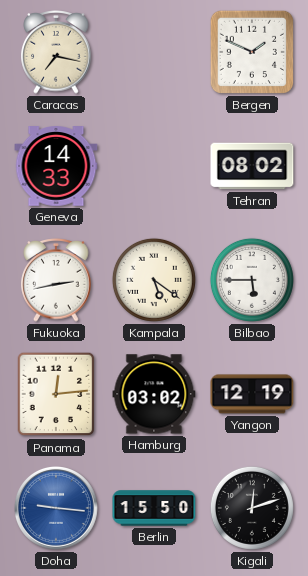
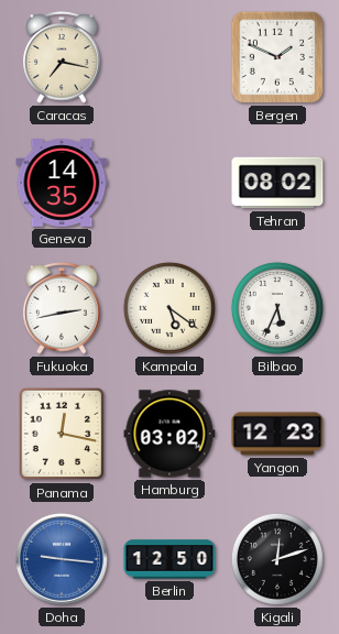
Geneva: 14:33 -> 14:35 (62, 183)
Bilbao: 5:45 -> 5:34 (277, 308)
Panama: 12:14 -> 12:17 (62, 434)
Yangon: 12:19 -> 12:23 (277, 434)
Berlin: 15:50 -> 12:50 (169, 559)
